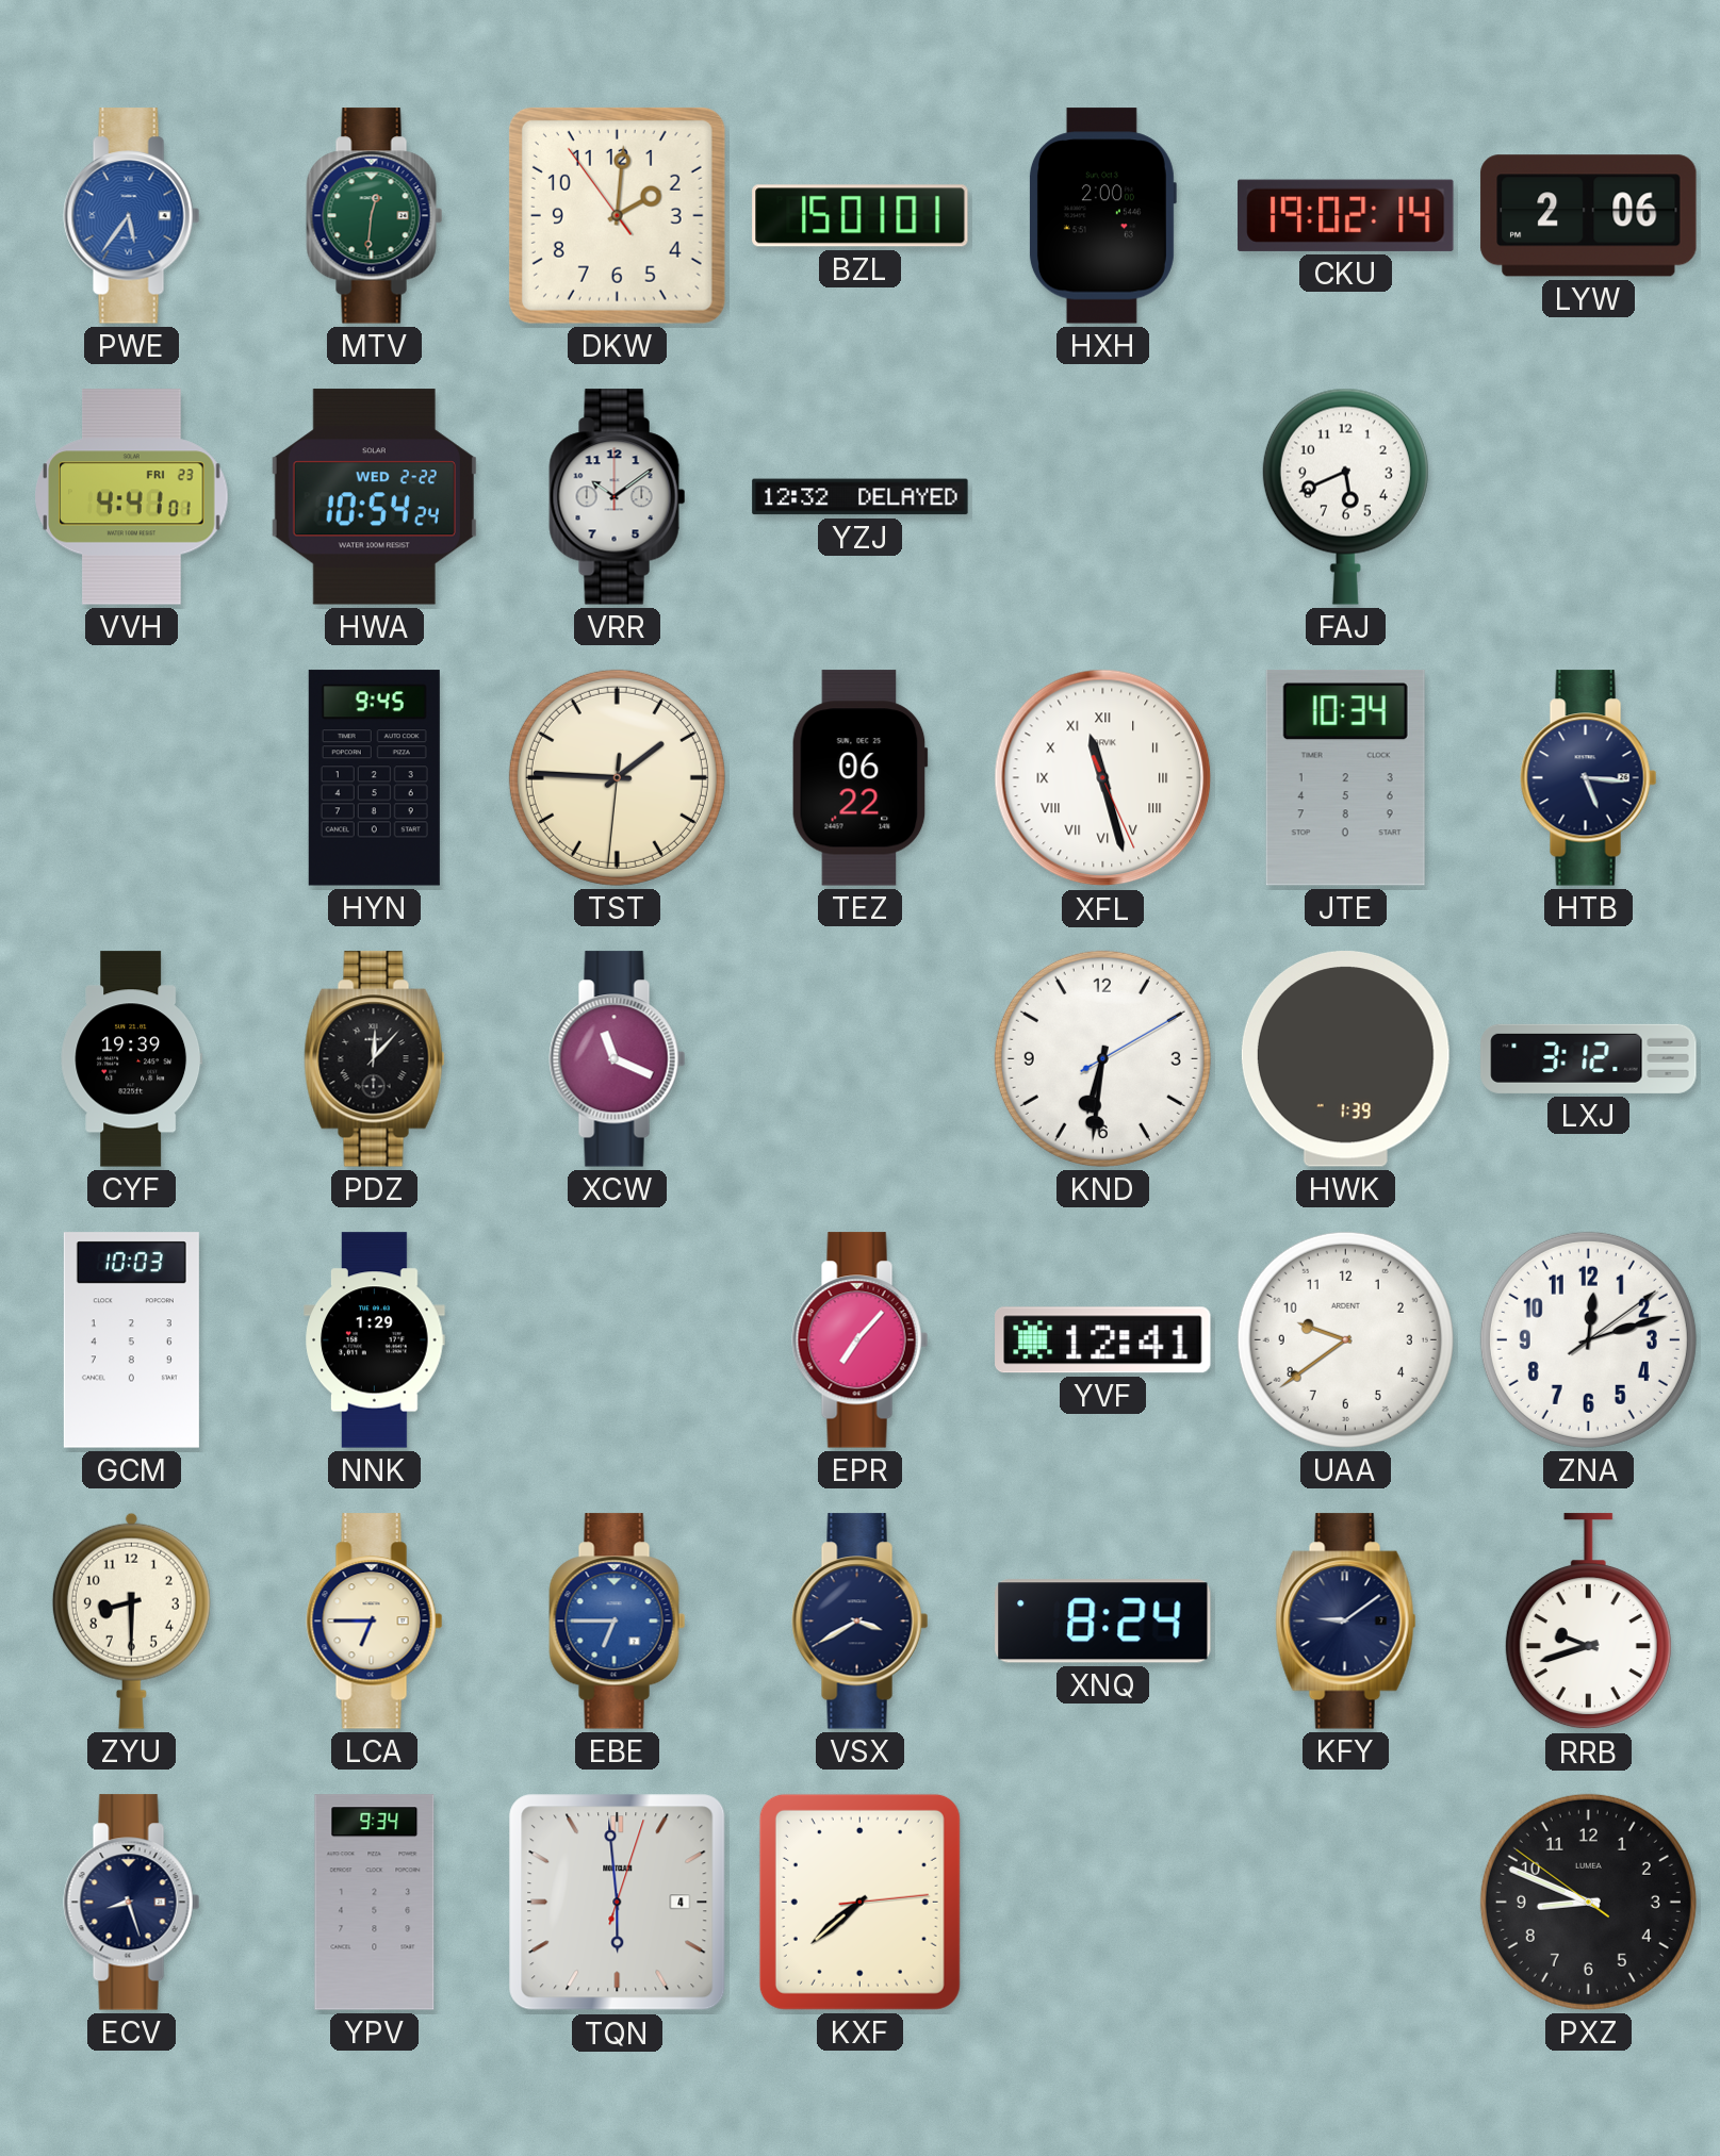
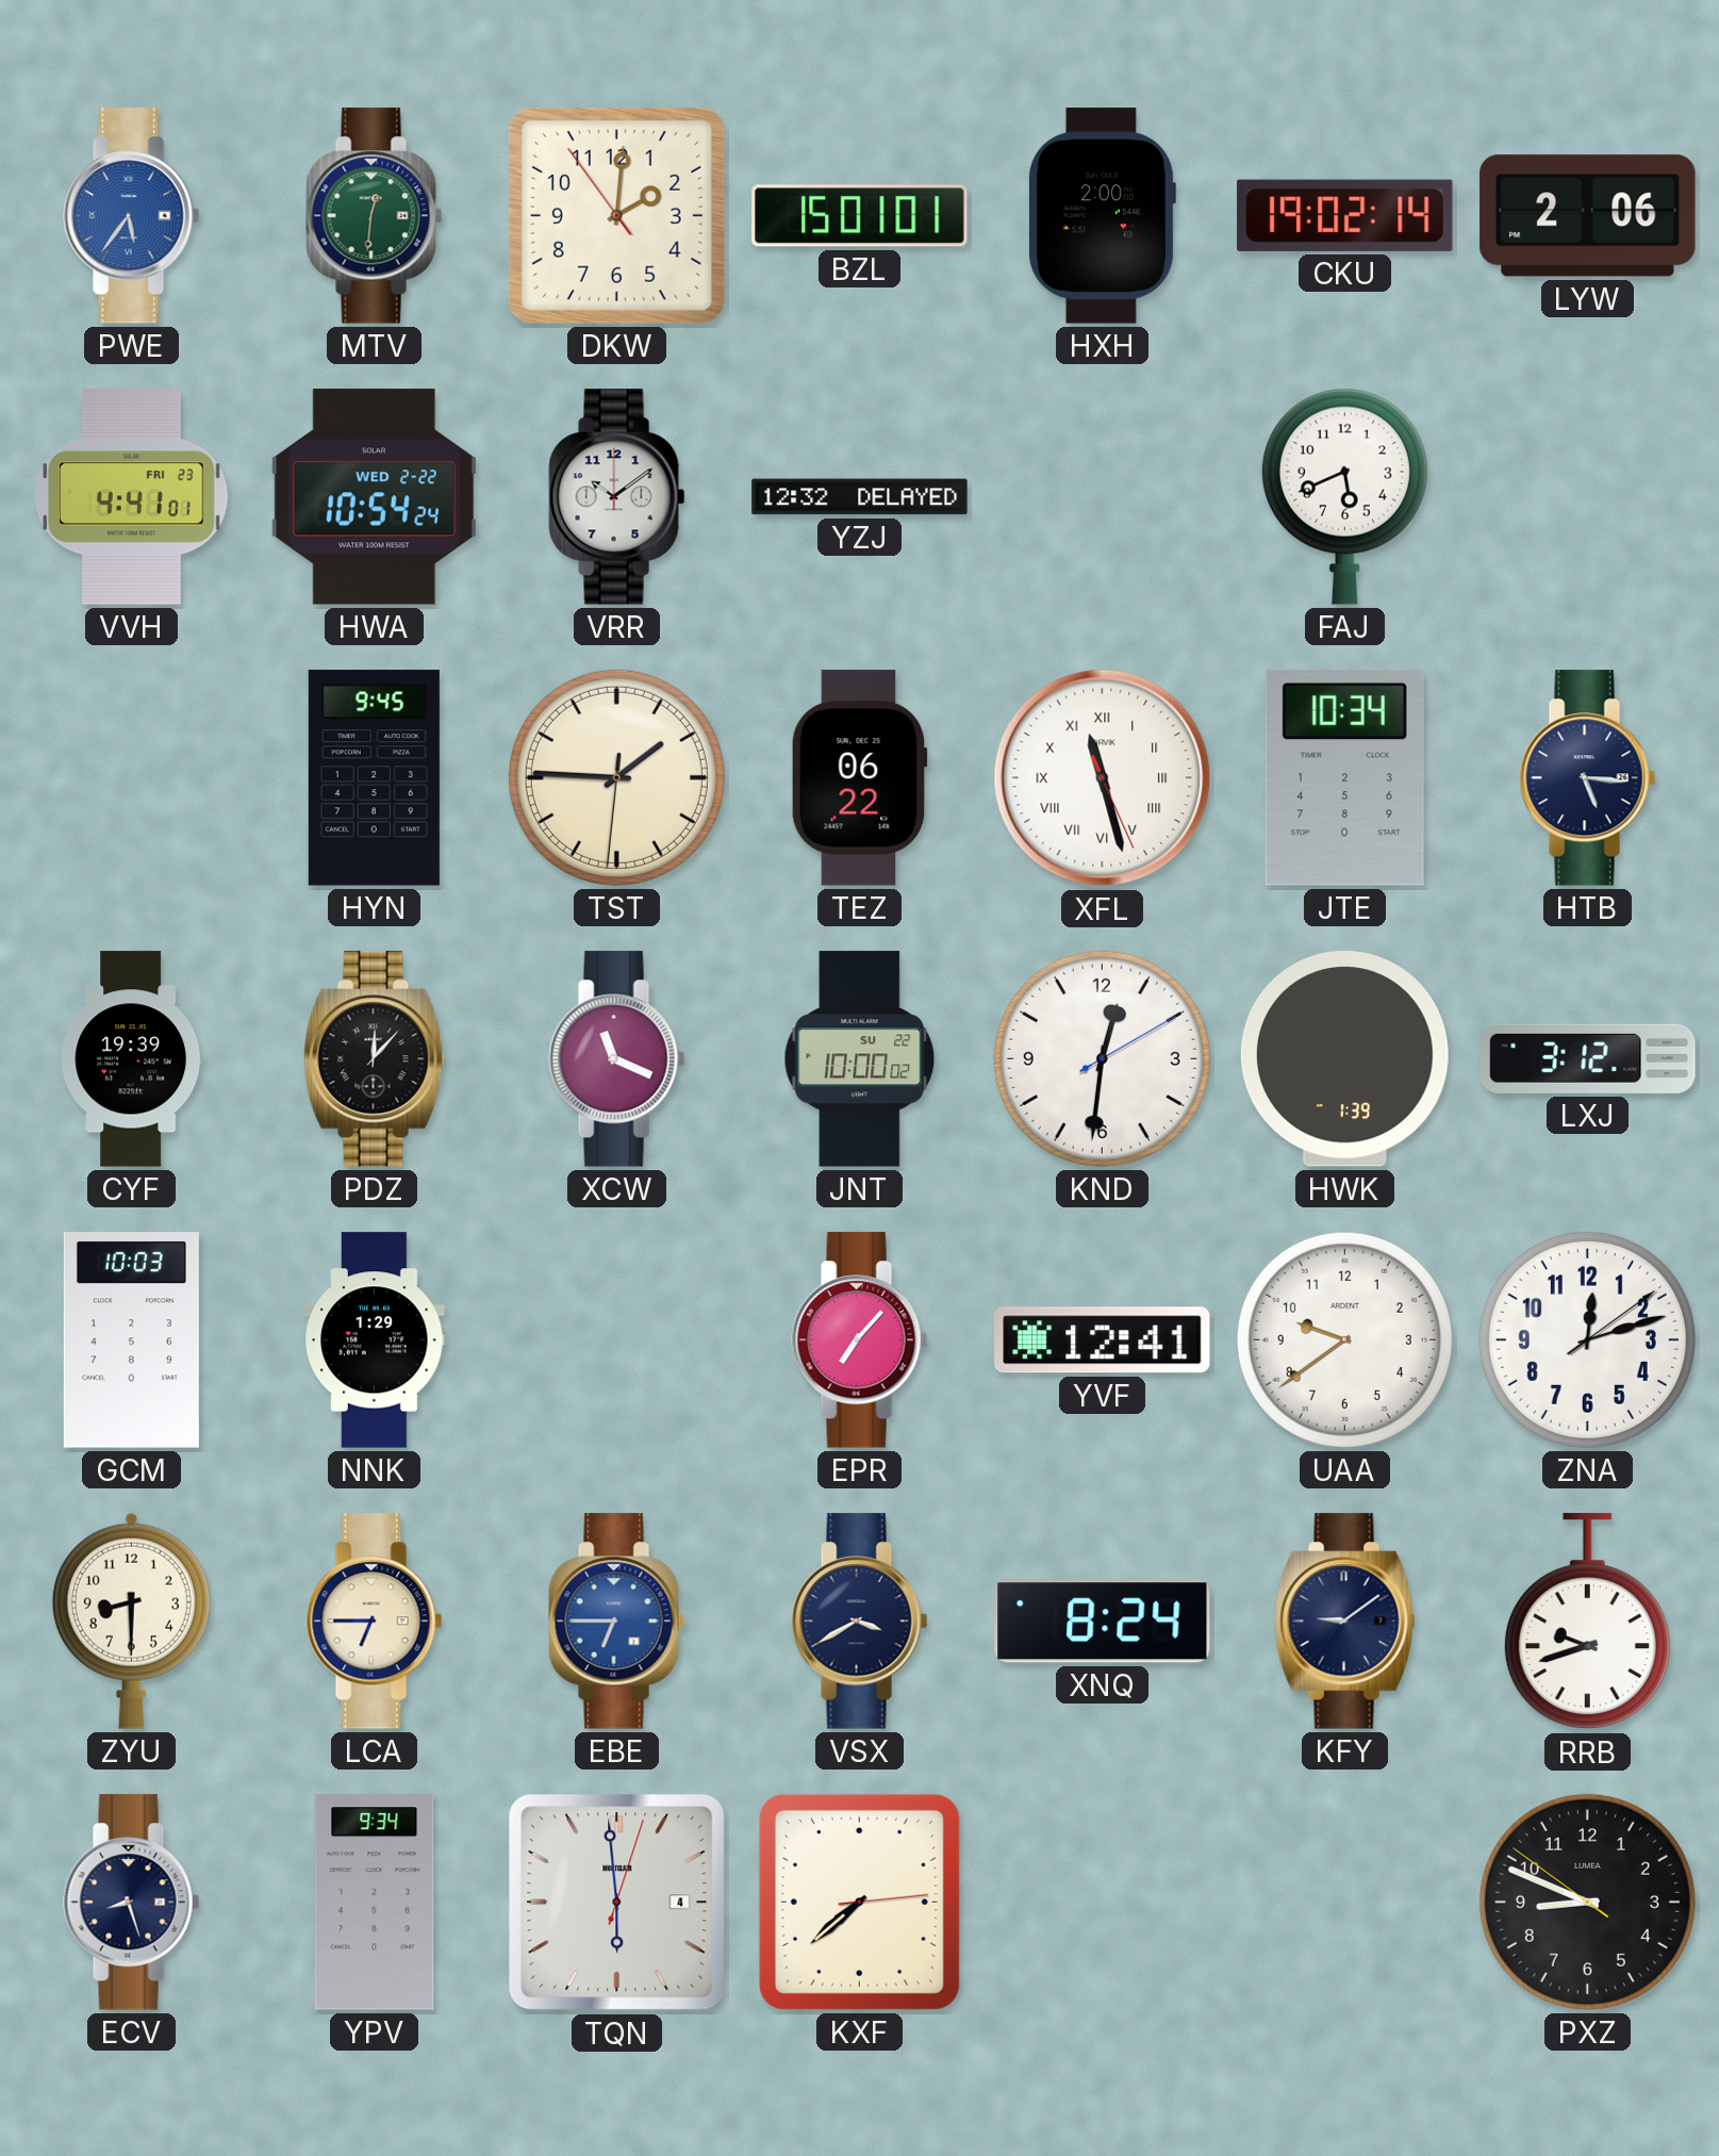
JNT: none -> 10:00 (860, 1059)
KND: 6:31 -> 12:31 (1102, 1058)
